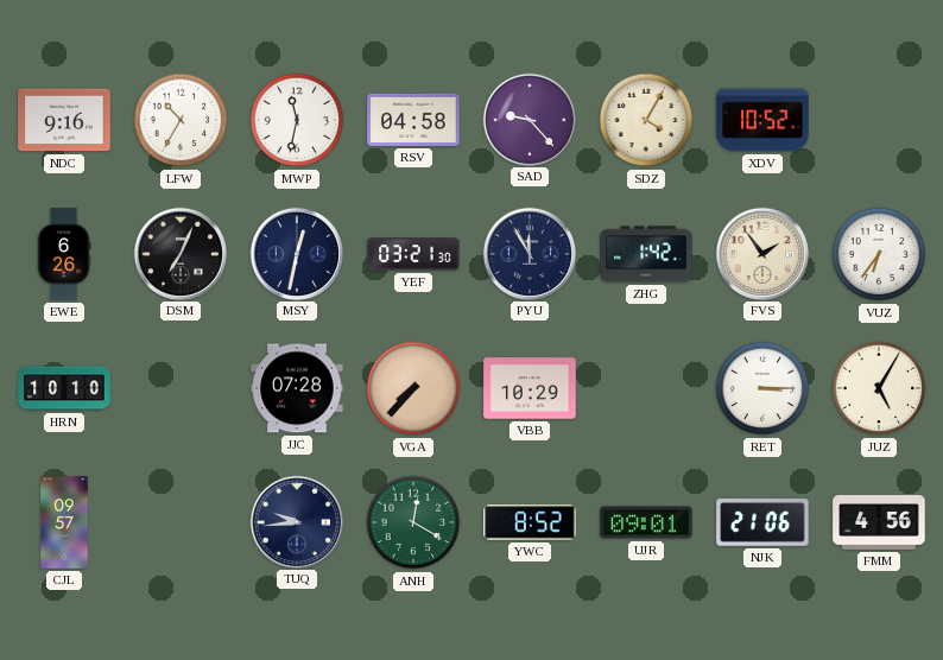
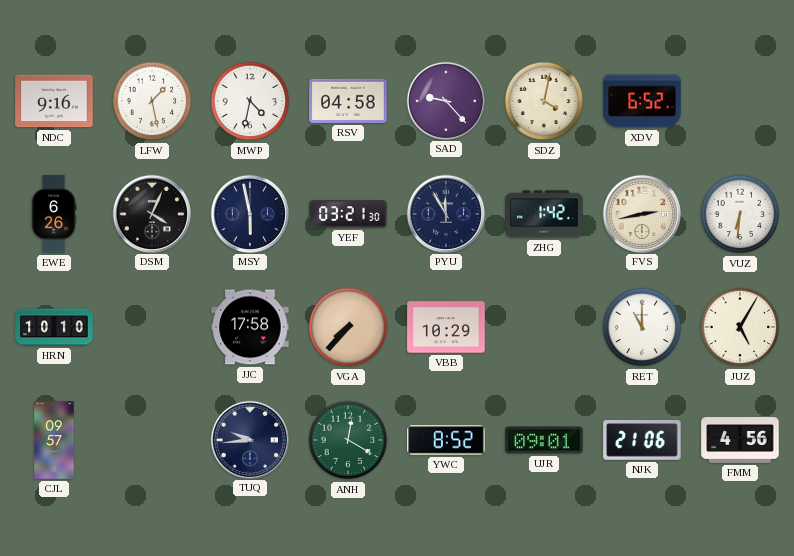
LFW: 10:35 -> 1:28 (152, 101)
MWP: 11:32 -> 4:32 (250, 101)
SDZ: 4:05 -> 4:02 (544, 101)
XDV: 10:52 -> 6:52 (642, 101)
DSM: 7:04 -> 4:04 (151, 213)
MSY: 12:32 -> 5:58 (249, 213)
FVS: 1:54 -> 2:43 (641, 213)
VUZ: 6:36 -> 6:31 (740, 214)
JJC: 07:28 -> 17:58 (250, 327)
RET: 3:15 -> 11:00 (642, 327)
